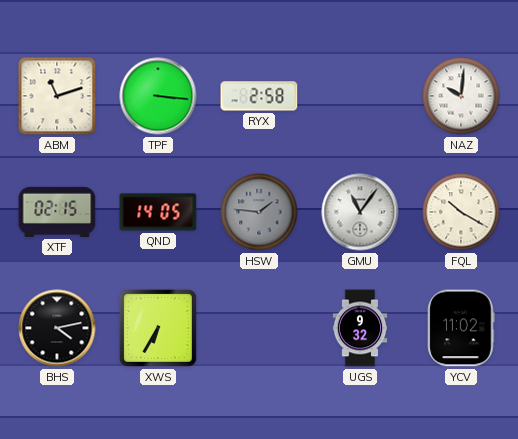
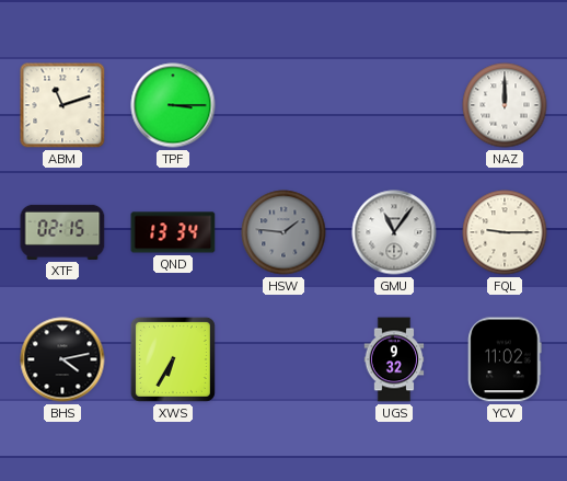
TPF: 3:16 -> 3:15 (173, 105)
RYX: 2:58 -> none (259, 96)
NAZ: 10:01 -> 12:00 (505, 105)
QND: 14:05 -> 13:34 (173, 232)
FQL: 10:20 -> 9:15 (505, 232)
